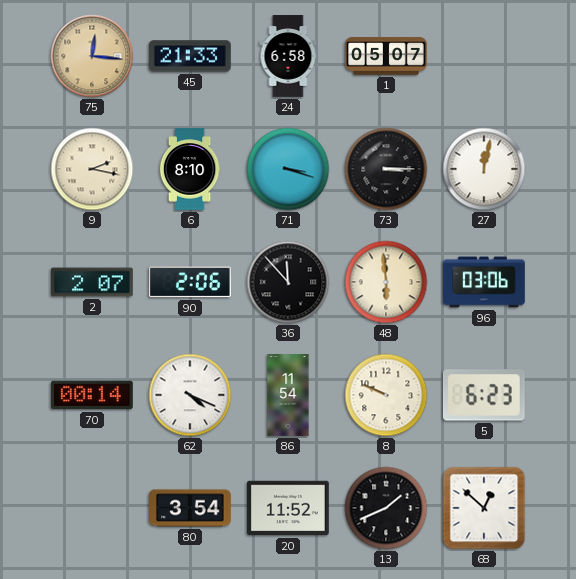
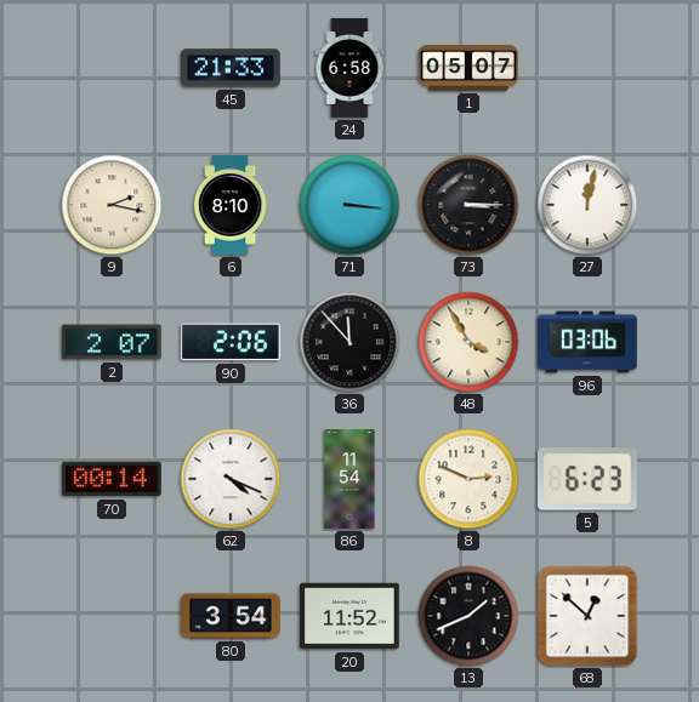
75: 12:16 -> none (92, 56)
71: 3:18 -> 3:16 (349, 205)
48: 5:59 -> 3:55 (468, 342)
8: 9:49 -> 2:49 (468, 479)
